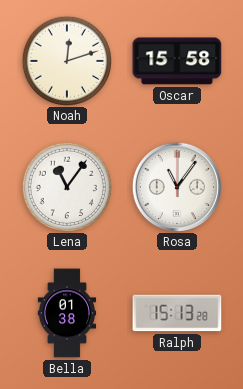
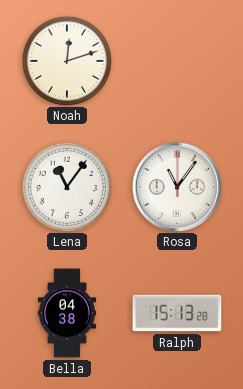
Oscar: 15:58 -> none (177, 61)
Bella: 01:38 -> 04:38 (67, 313)
